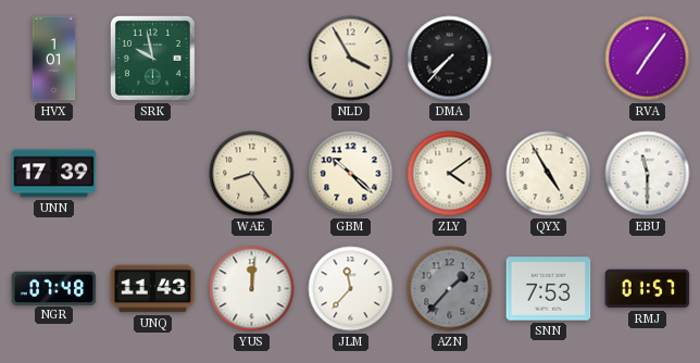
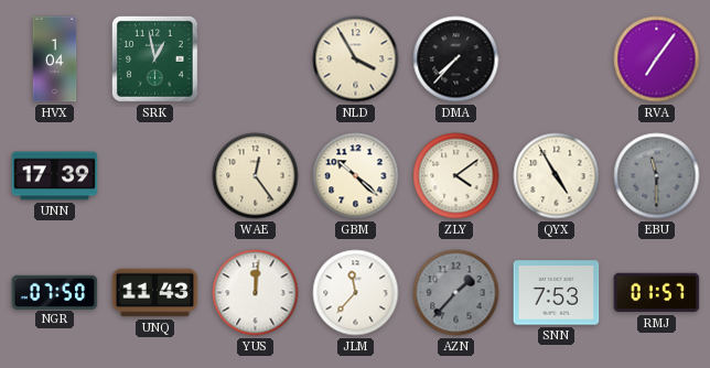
HVX: 1:01 -> 1:04 (55, 59)
SRK: 9:58 -> 12:58 (154, 58)
WAE: 8:24 -> 12:24 (256, 176)
EBU dial: white -> grey (657, 176)
NGR: 07:48 -> 07:50 (55, 292)
